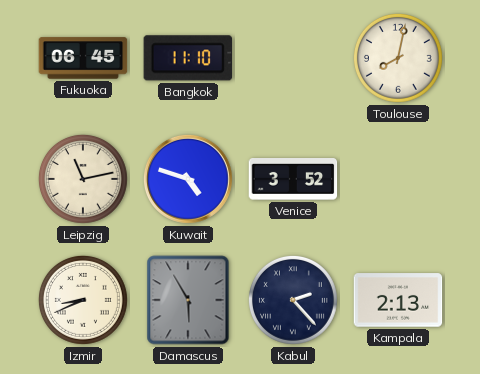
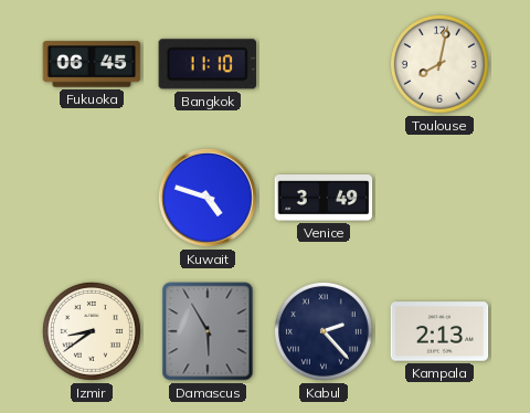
Leipzig: 11:13 -> none (83, 179)
Venice: 3:52 -> 3:49 (324, 199)
Izmir: 8:41 -> 8:39 (92, 331)
